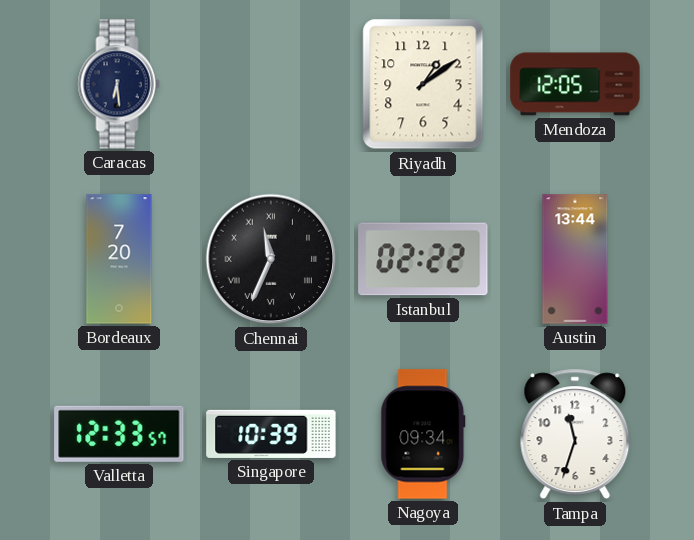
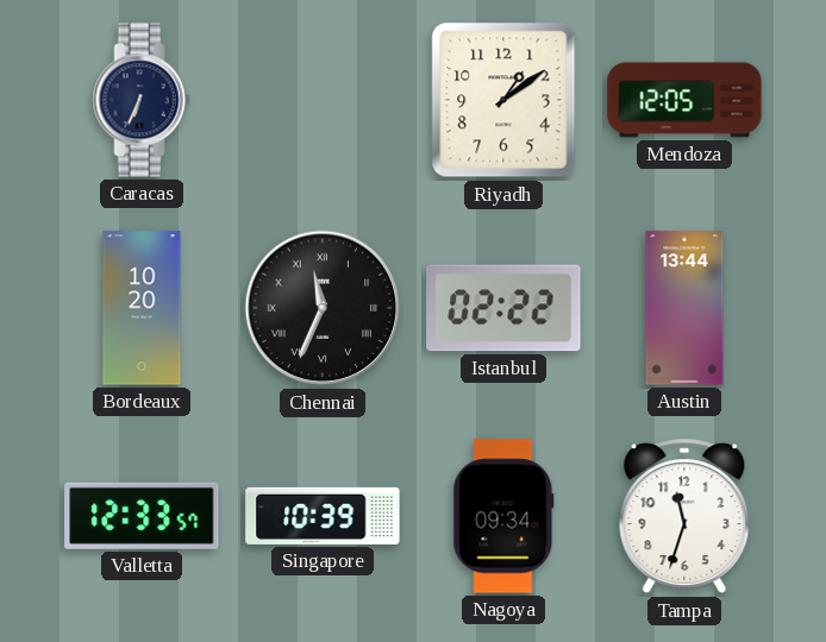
Caracas: 6:29 -> 6:34 (142, 100)
Bordeaux: 7:20 -> 10:20 (142, 308)
